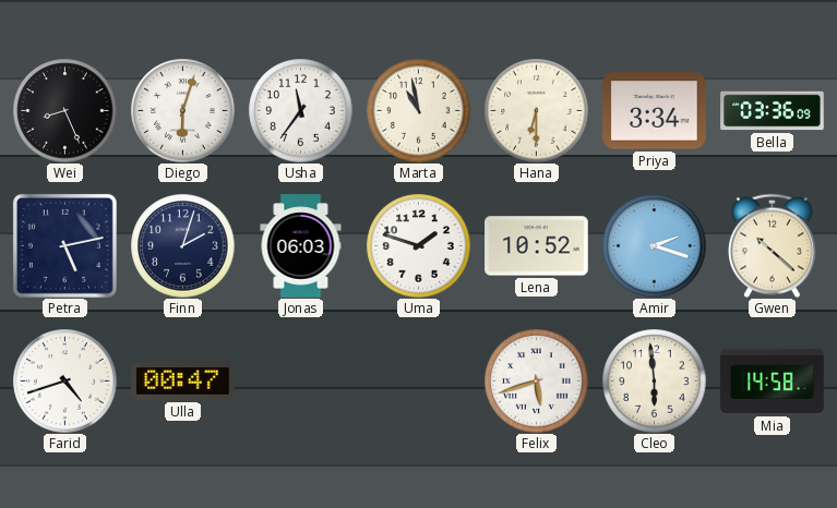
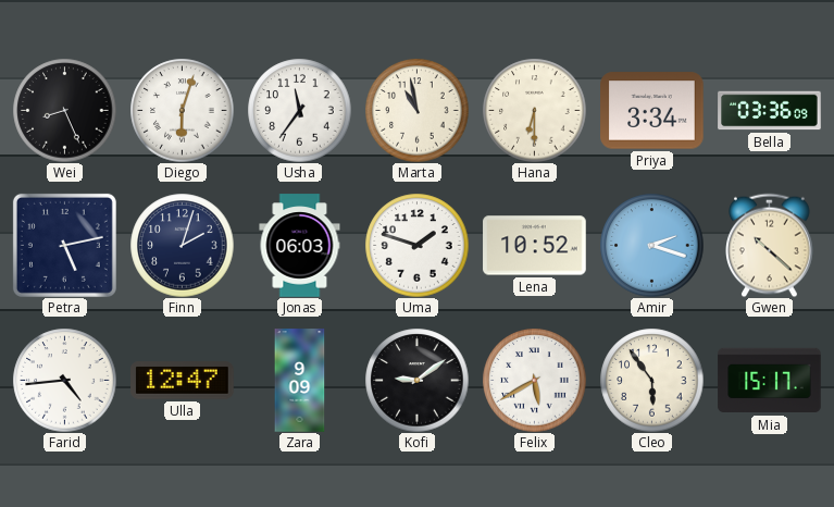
Farid: 4:42 -> 4:44 (64, 380)
Ulla: 00:47 -> 12:47 (183, 381)
Zara: none -> 9:09 (300, 381)
Kofi: none -> 9:09 (416, 380)
Felix: 5:42 -> 5:40 (534, 380)
Cleo: 5:59 -> 5:54 (651, 380)
Mia: 14:58 -> 15:17 (770, 381)
